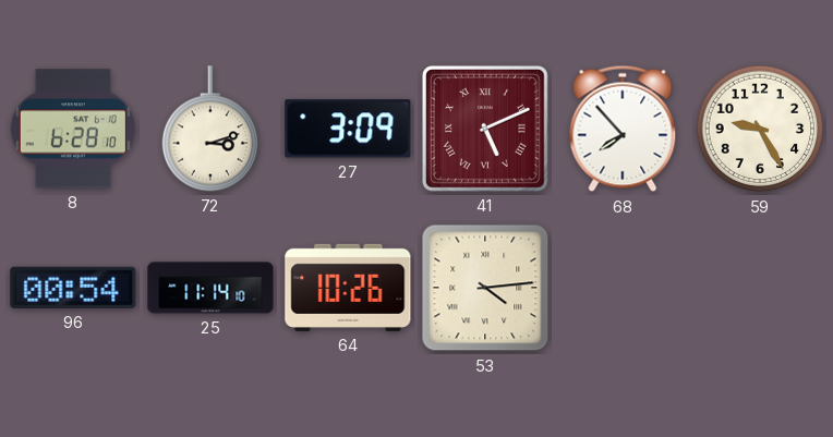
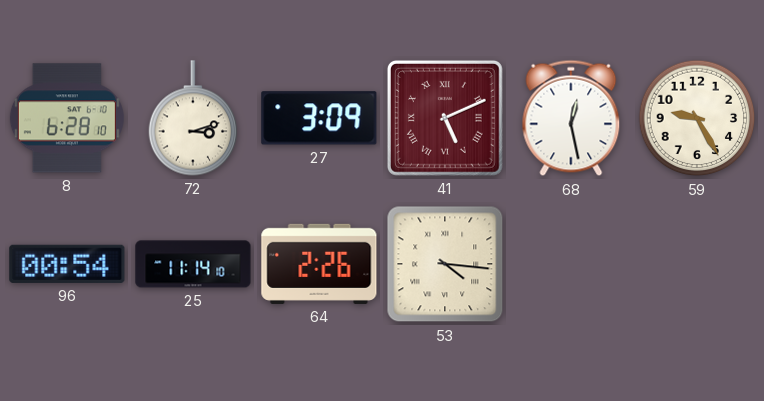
68: 7:53 -> 12:28 (571, 118)
64: 10:26 -> 2:26 (319, 264)
53: 4:14 -> 4:16 (445, 264)
